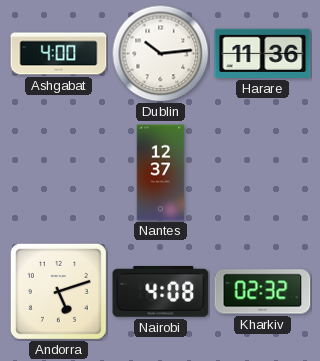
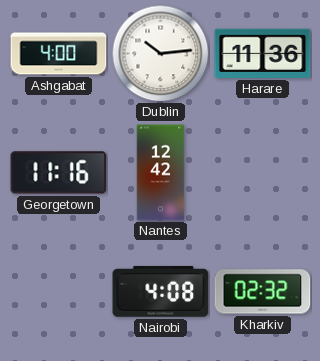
Georgetown: none -> 11:16 (59, 173)
Nantes: 12:37 -> 12:42 (161, 173)
Andorra: 5:12 -> none (58, 291)
